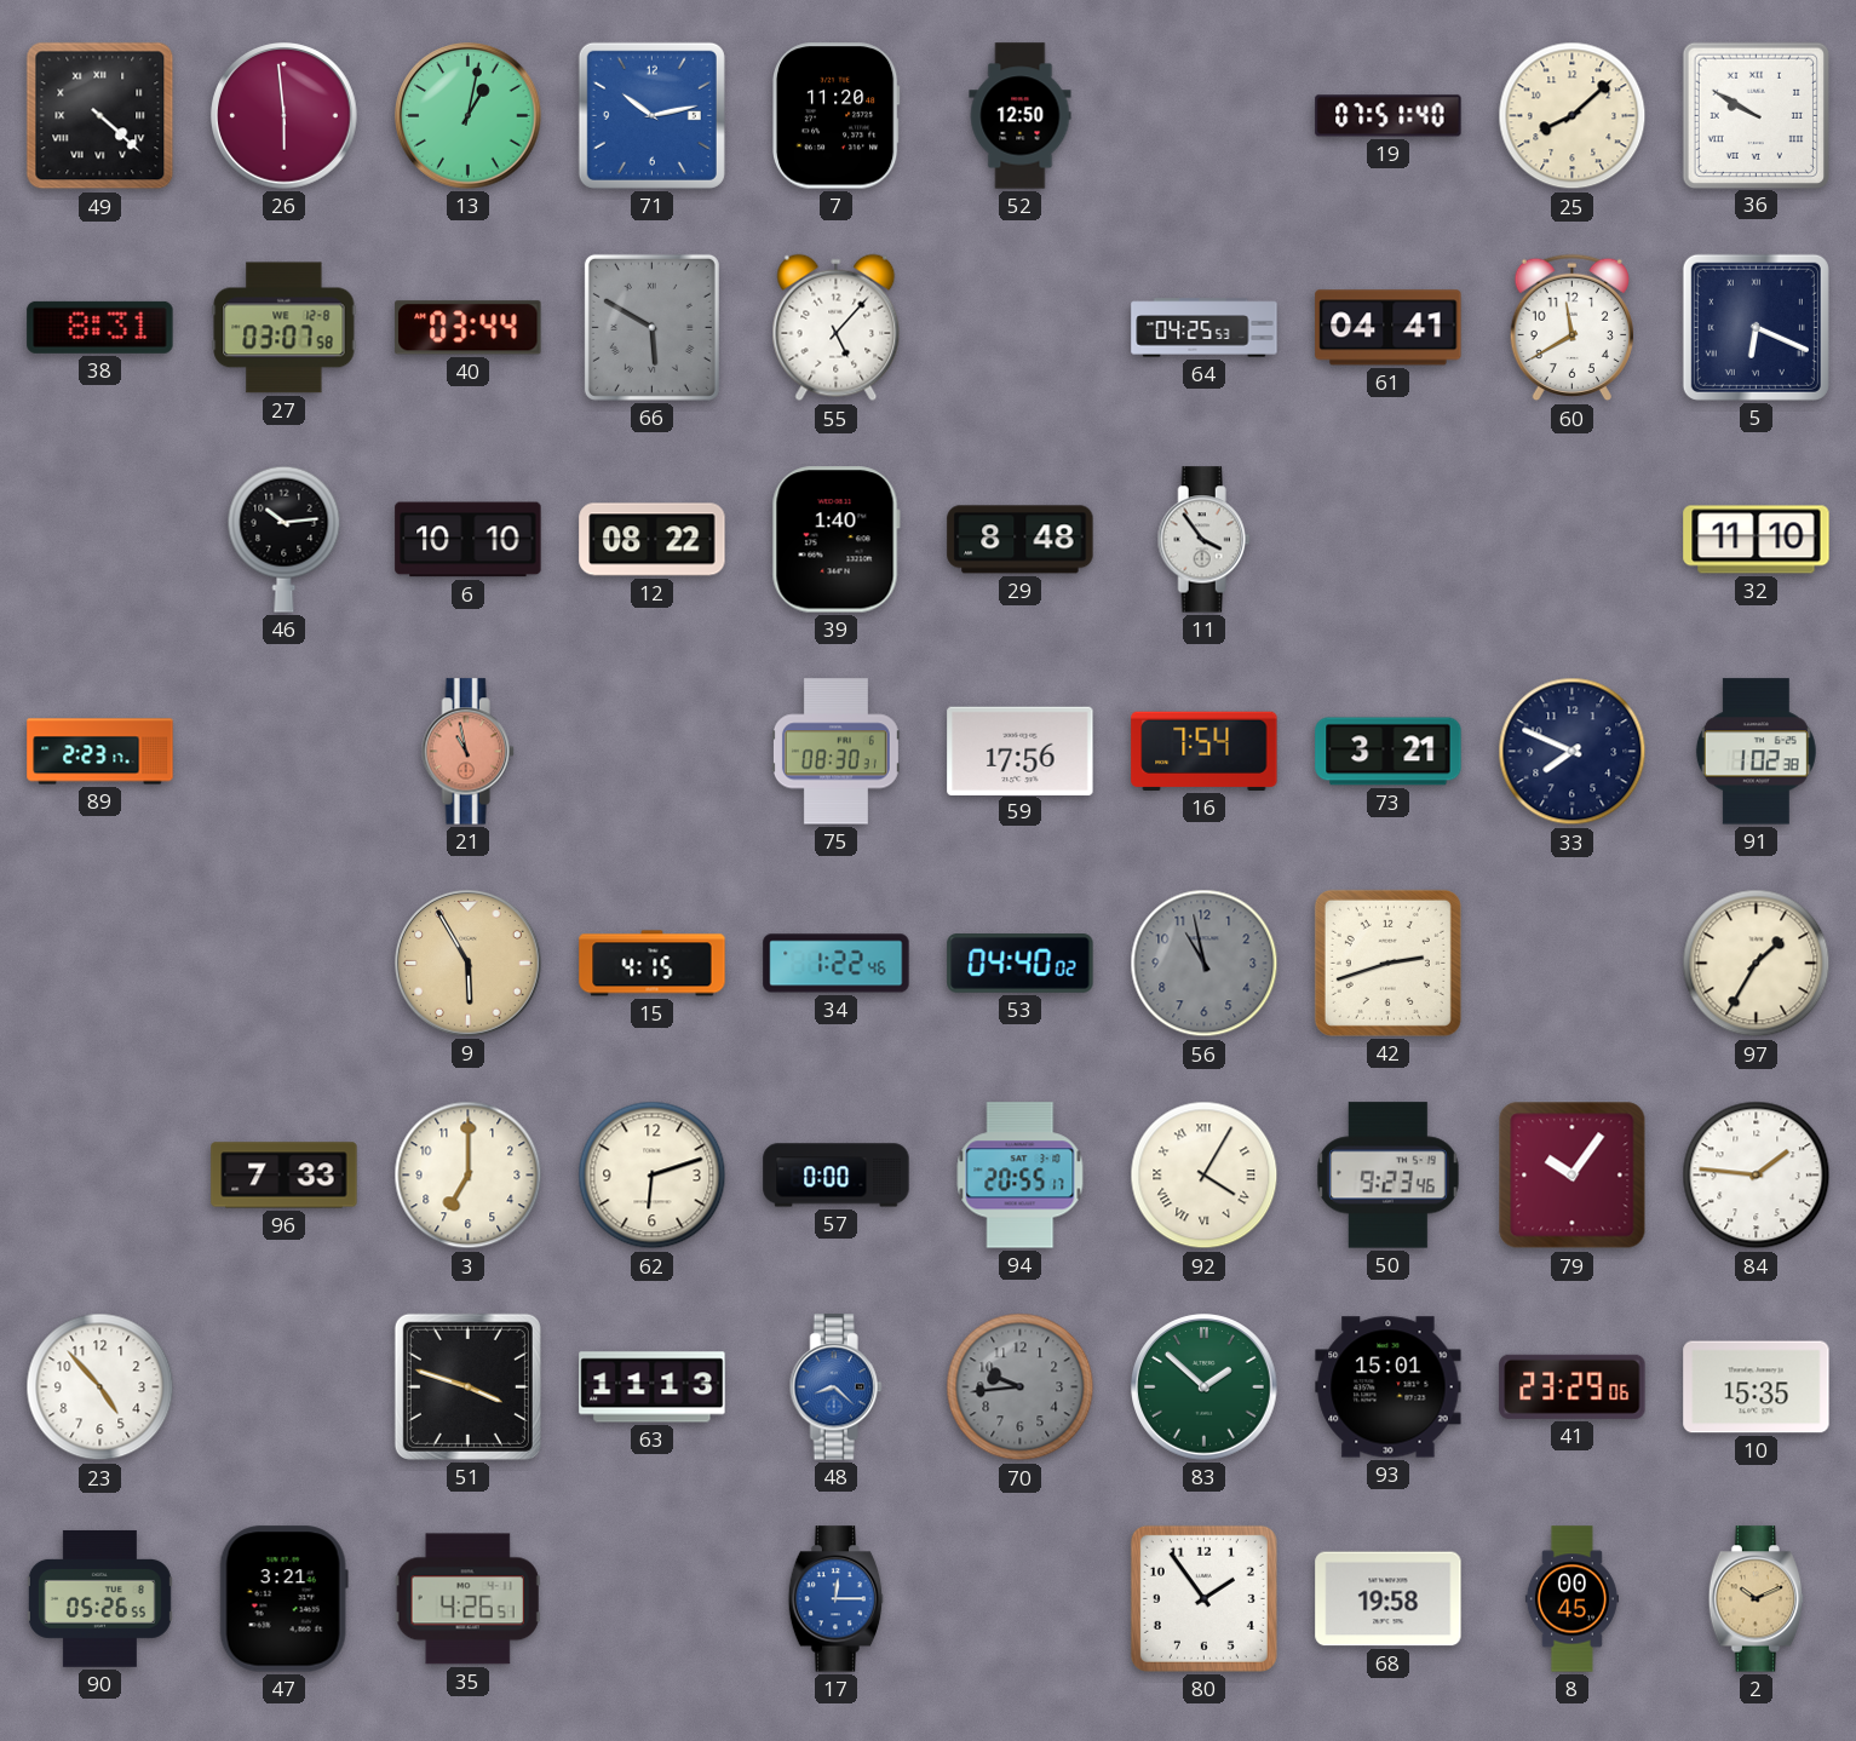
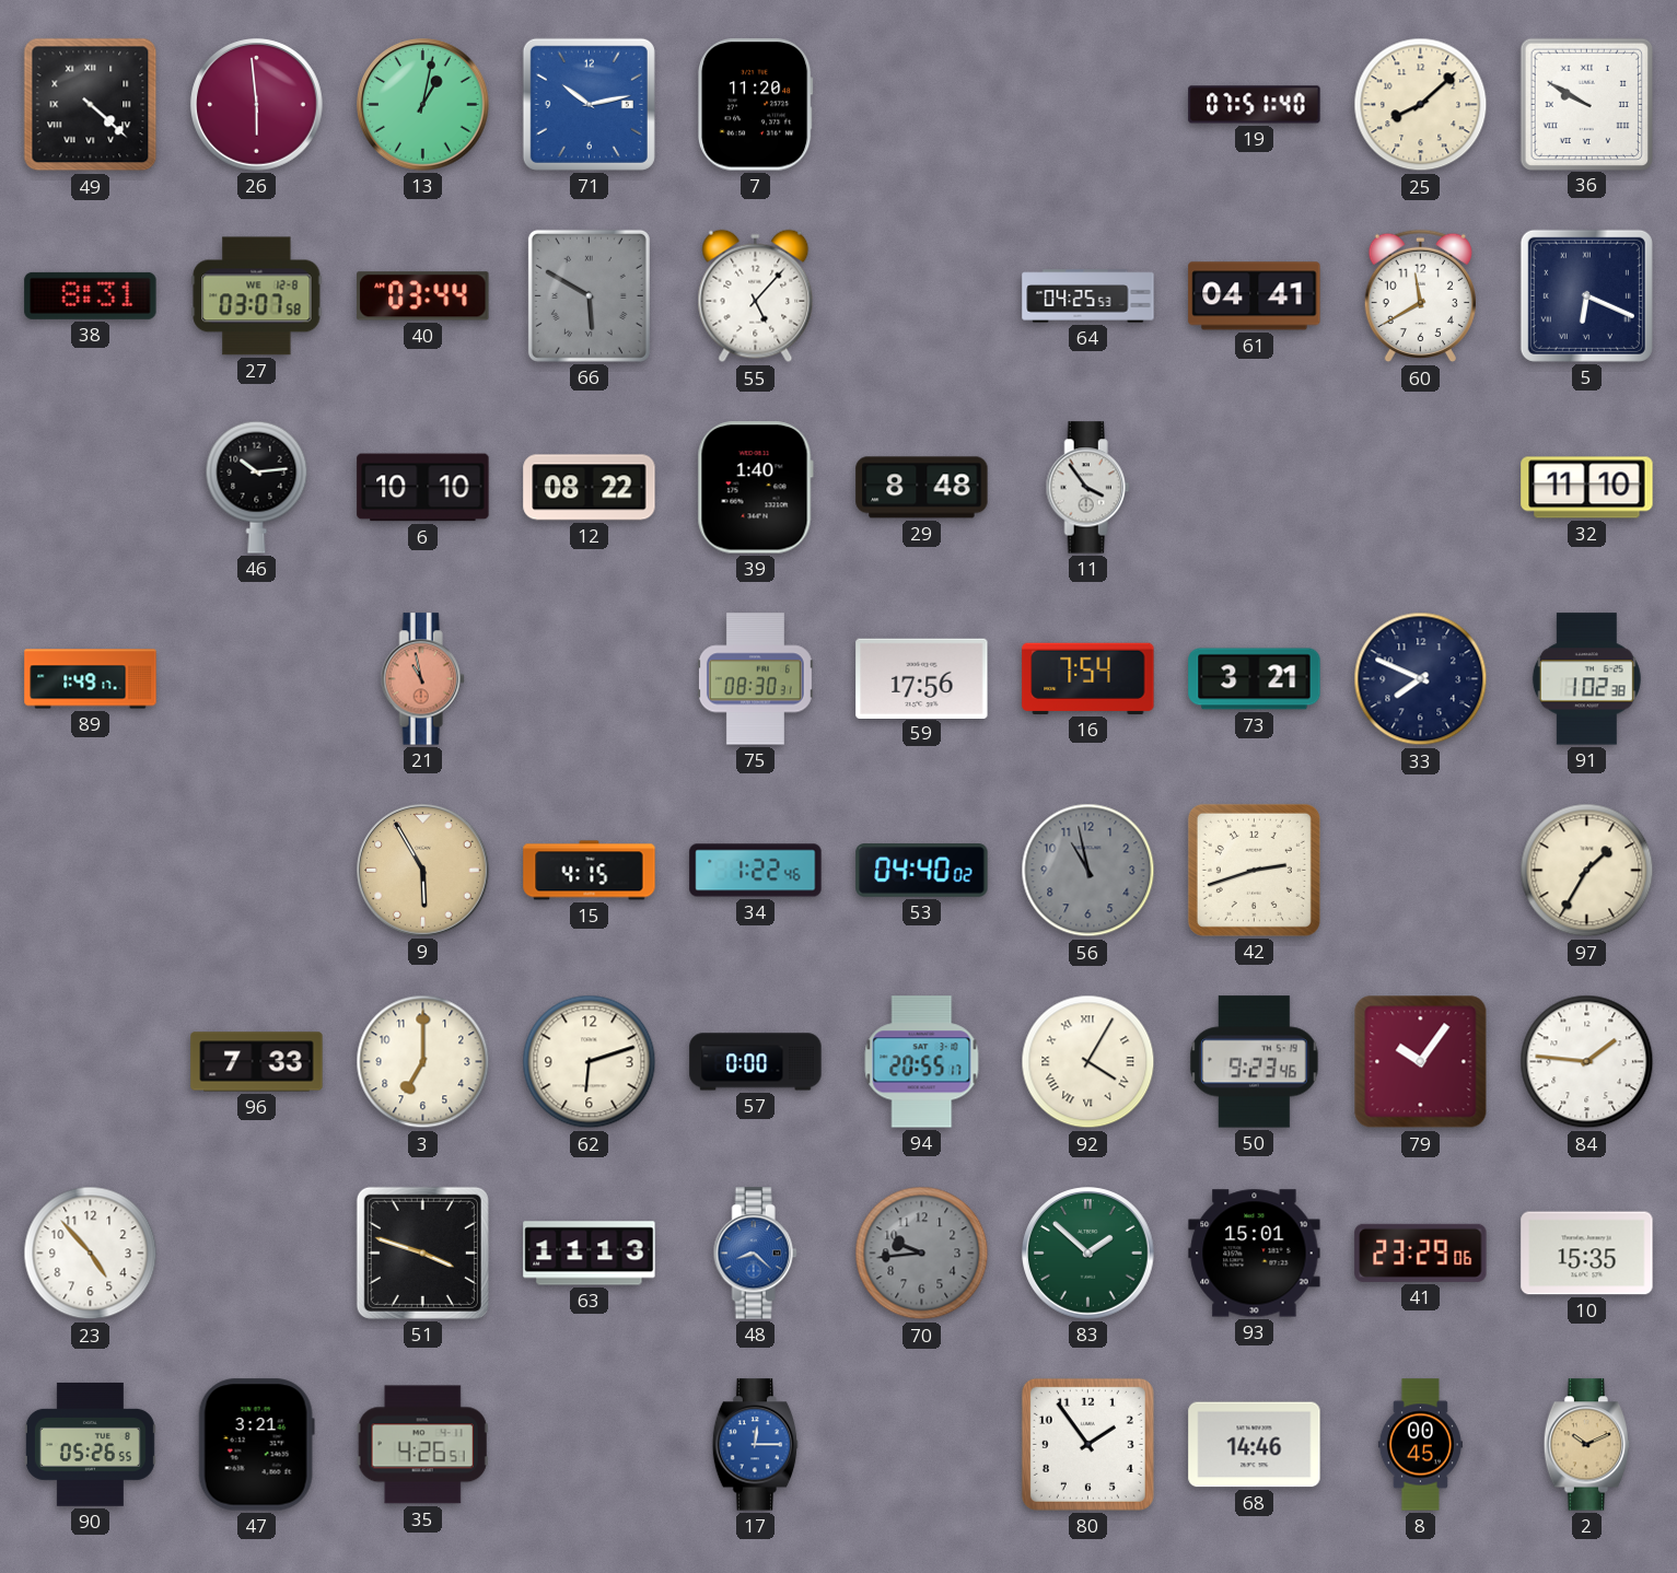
52: 12:50 -> none (1021, 116)
89: 2:23 -> 1:49 (91, 679)
68: 19:58 -> 14:46 (1255, 1445)
